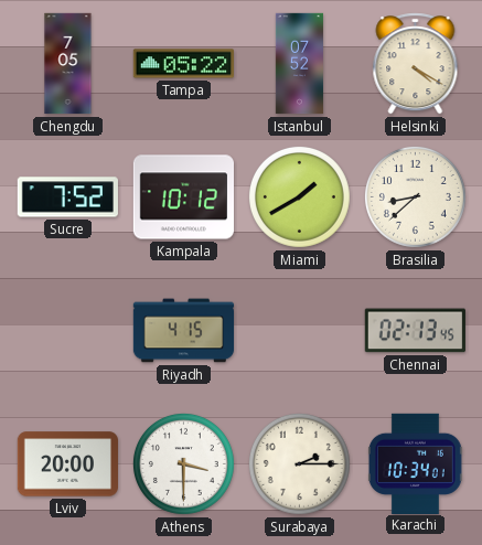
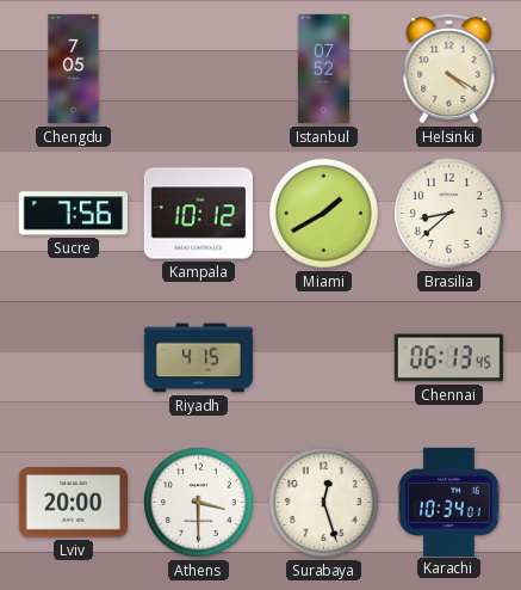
Tampa: 05:22 -> none (183, 64)
Sucre: 7:52 -> 7:56 (73, 214)
Chennai: 02:13 -> 06:13 (448, 358)
Surabaya: 2:15 -> 12:27 (323, 502)
